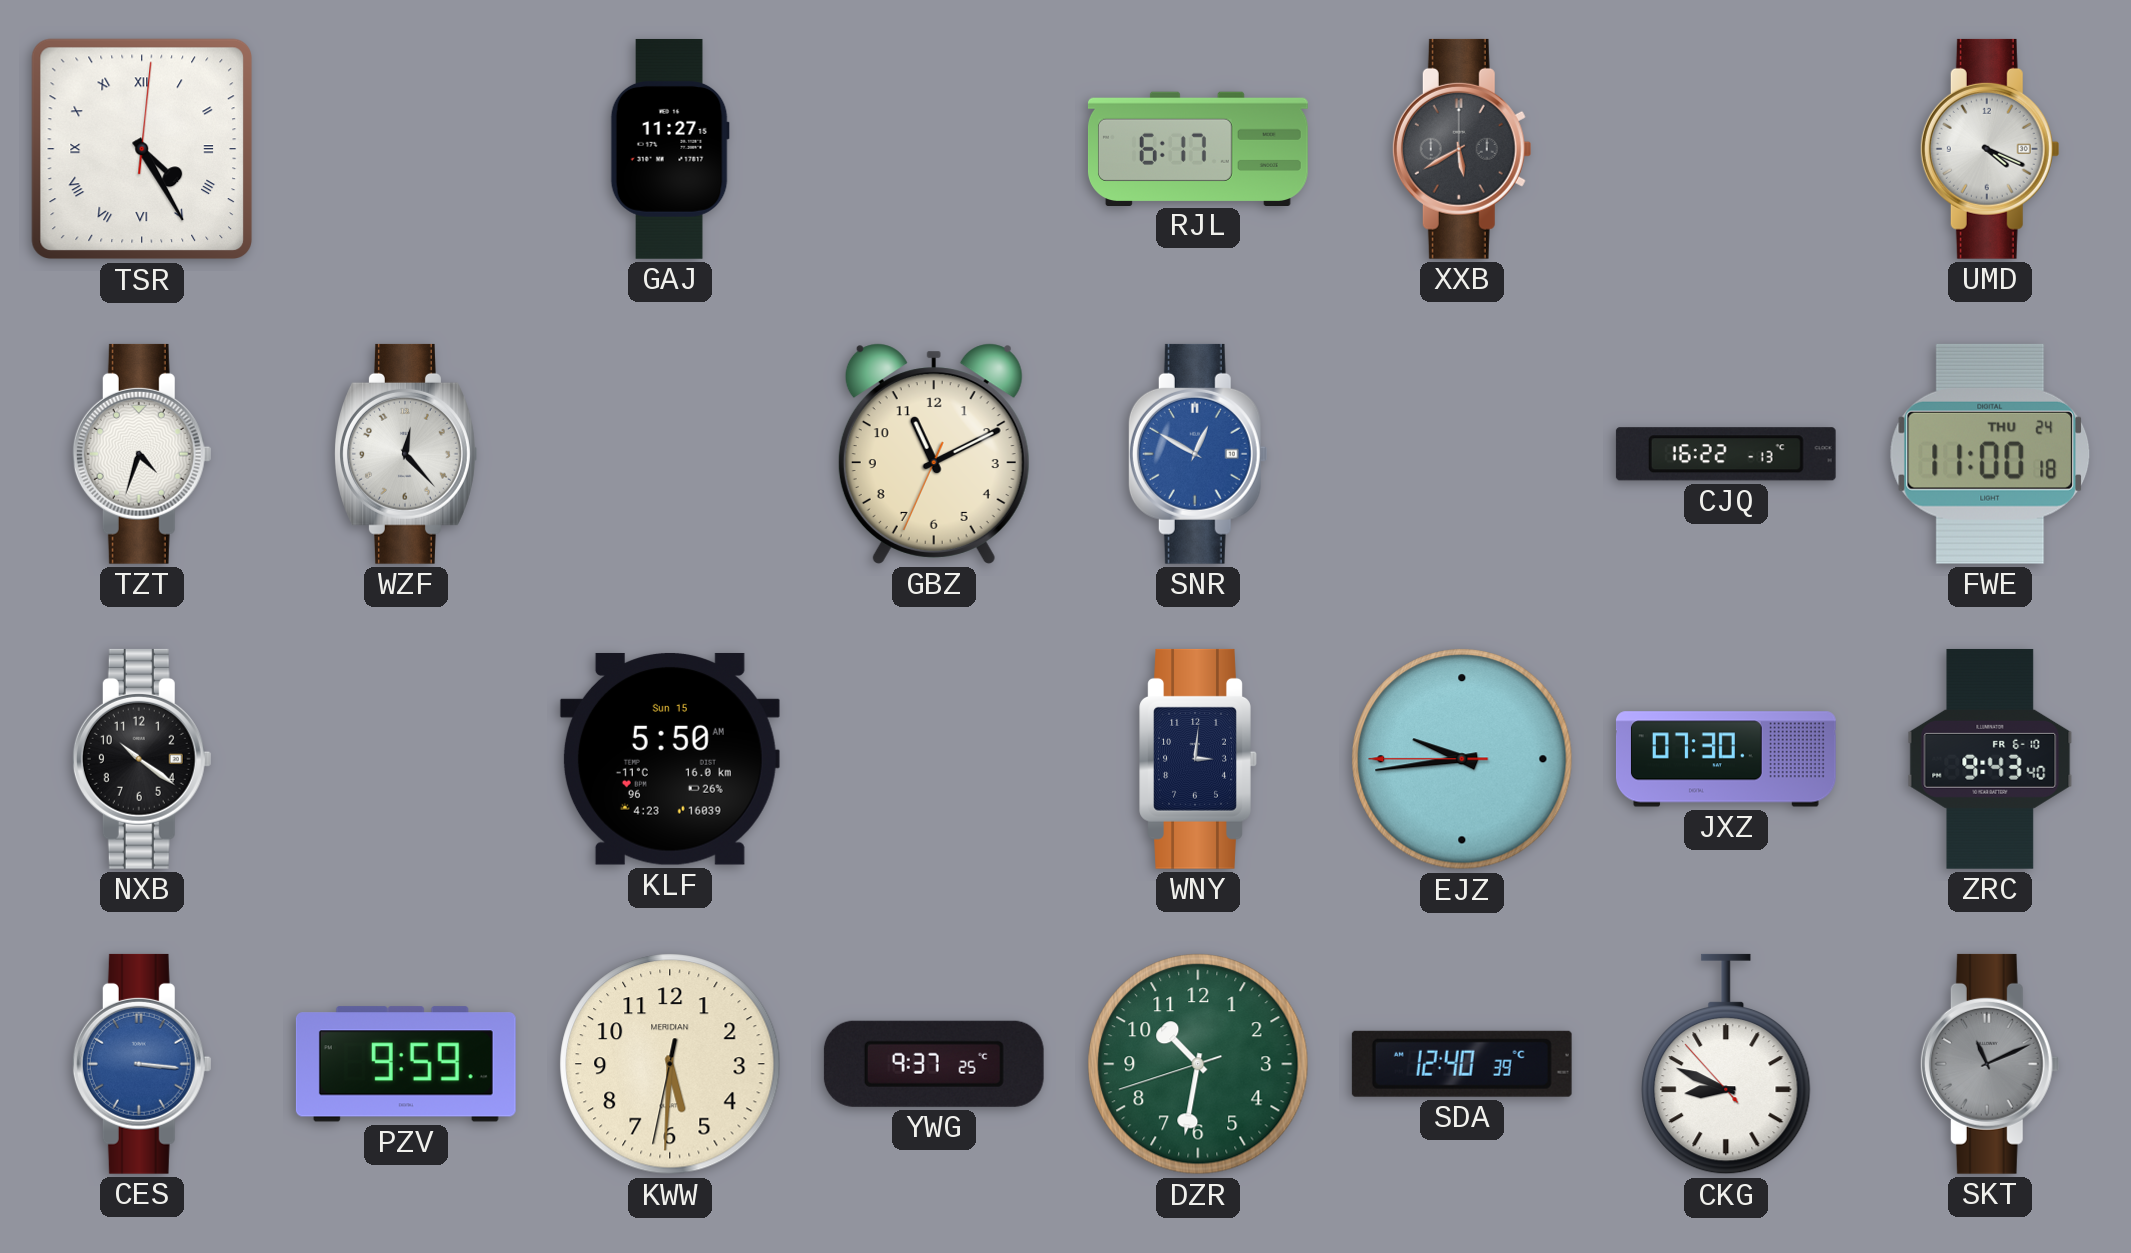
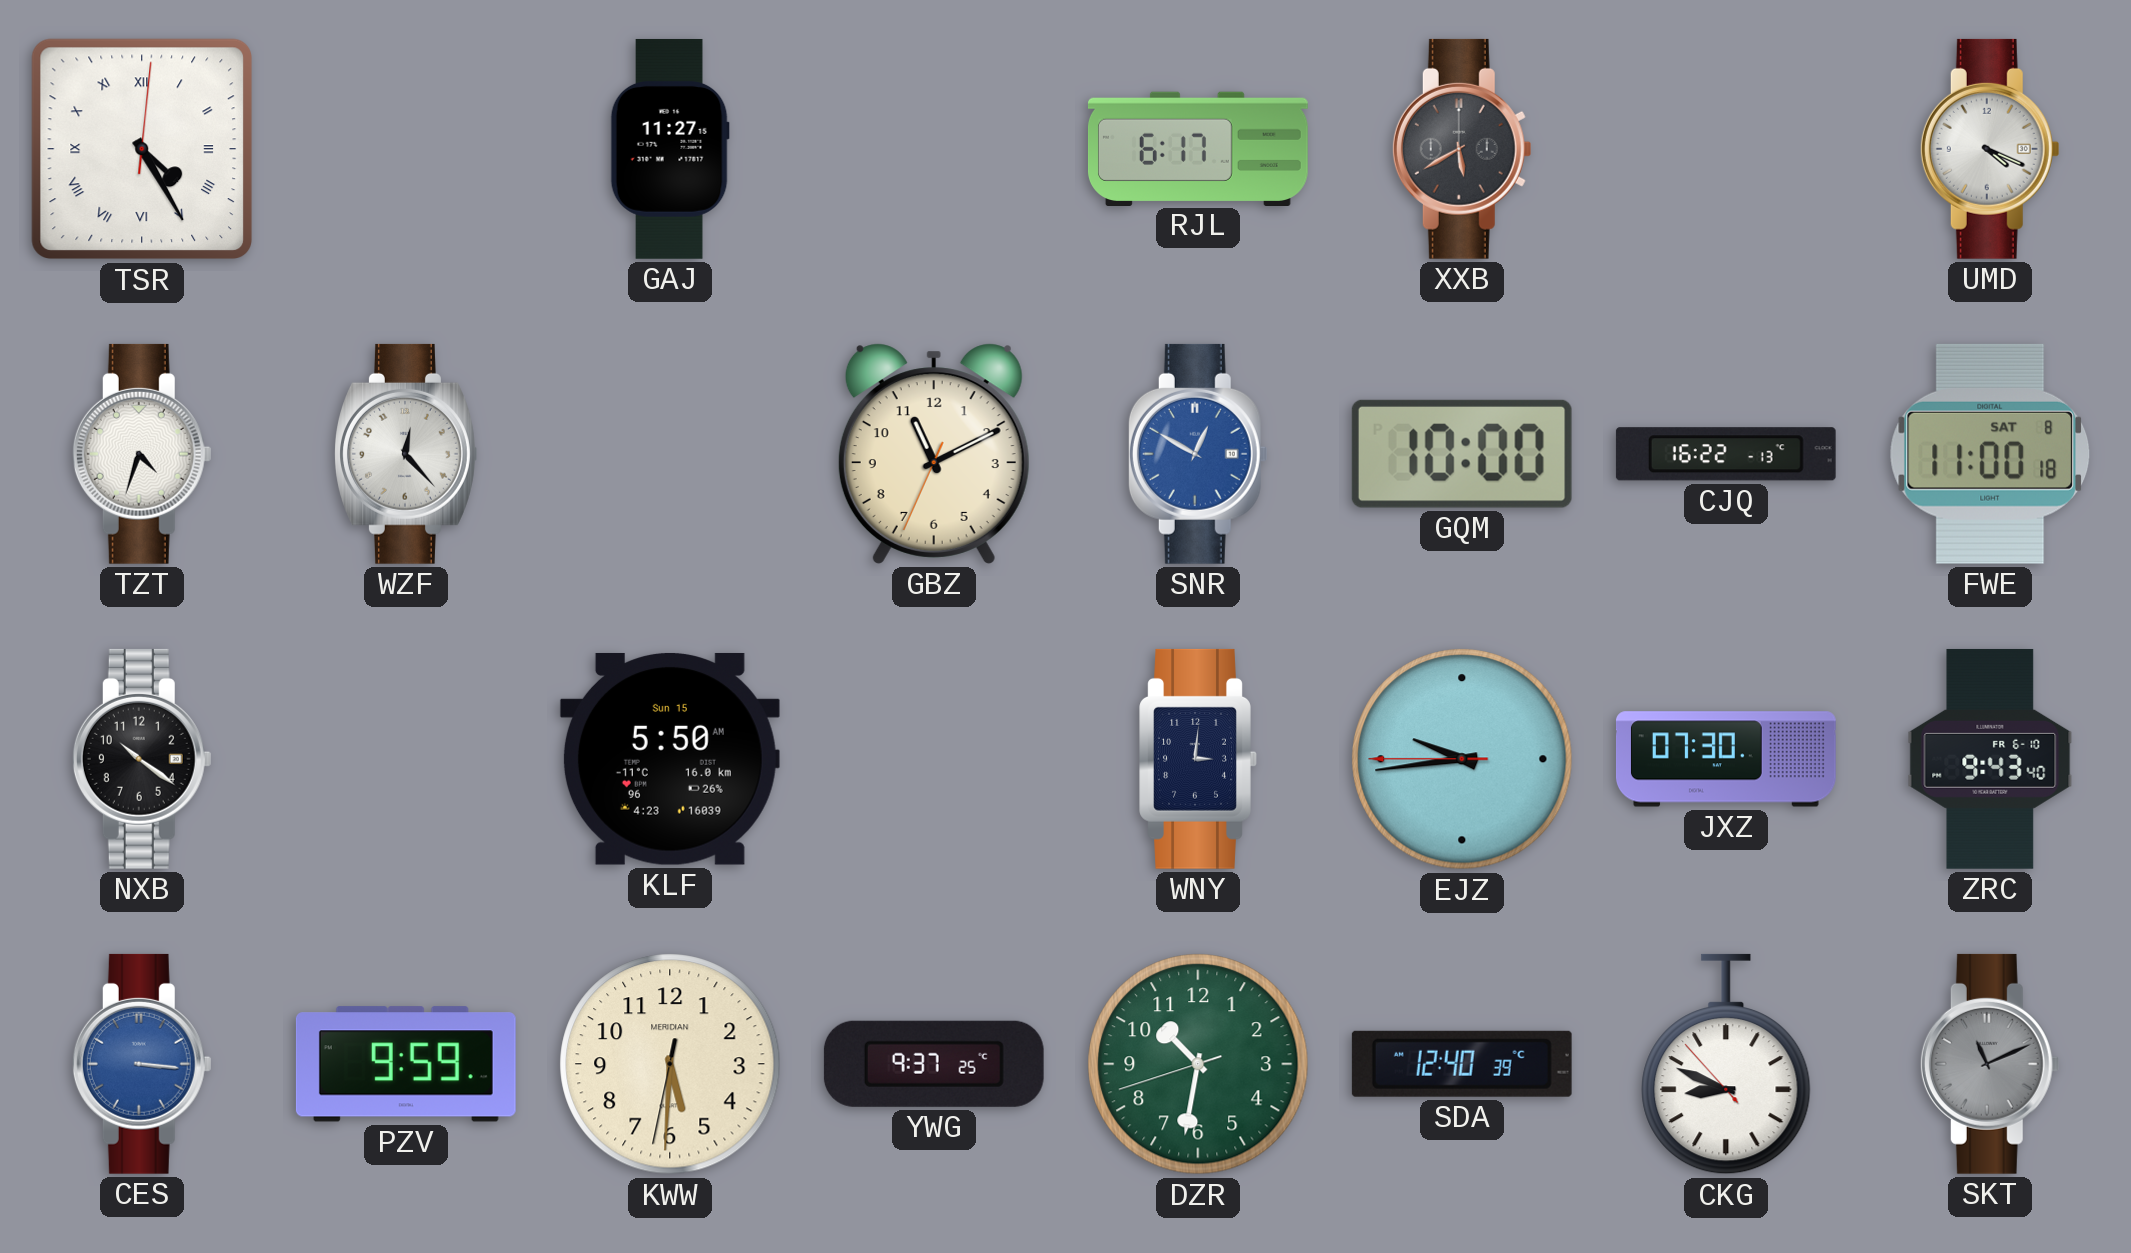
GQM: none -> 10:00 (1462, 454)
FWE date: THU 24 -> SAT 8 (1990, 454)
